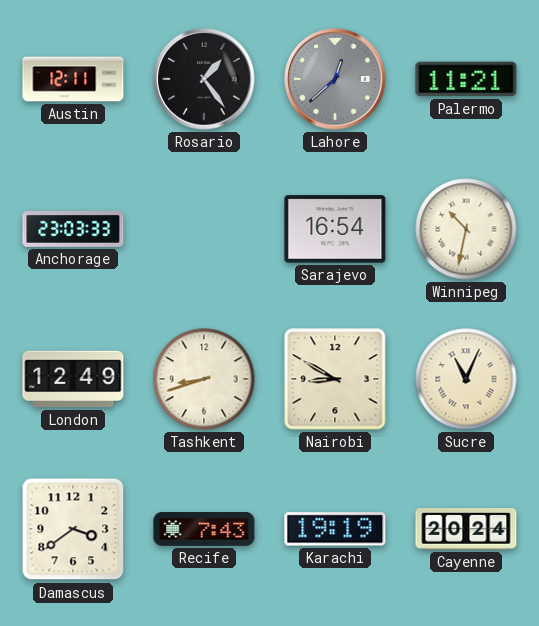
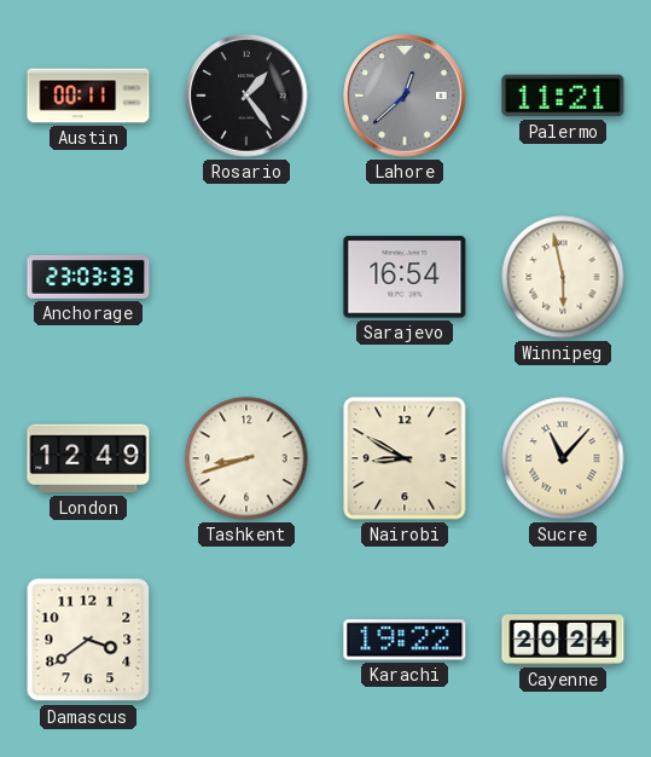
Austin: 12:11 -> 00:11 (88, 96)
Winnipeg: 10:32 -> 5:58 (563, 277)
Sucre: 11:04 -> 11:07 (563, 458)
Recife: 7:43 -> none (204, 530)
Karachi: 19:19 -> 19:22 (405, 640)
